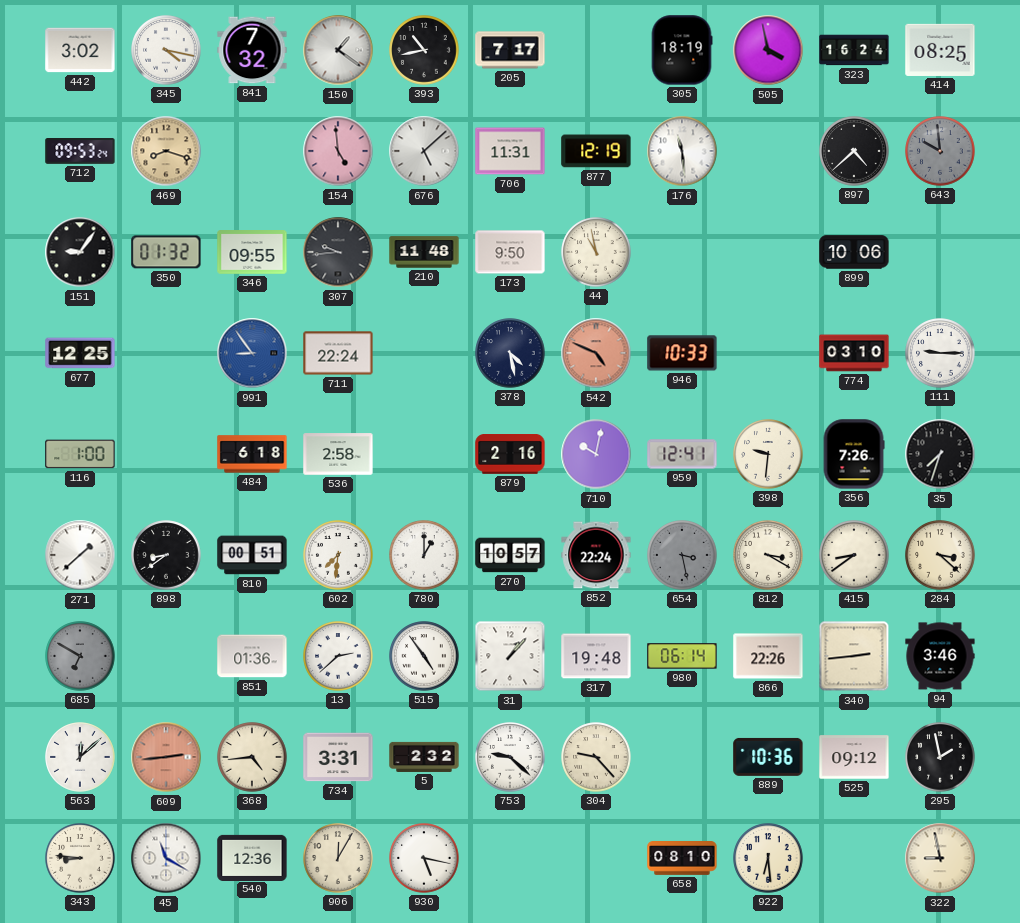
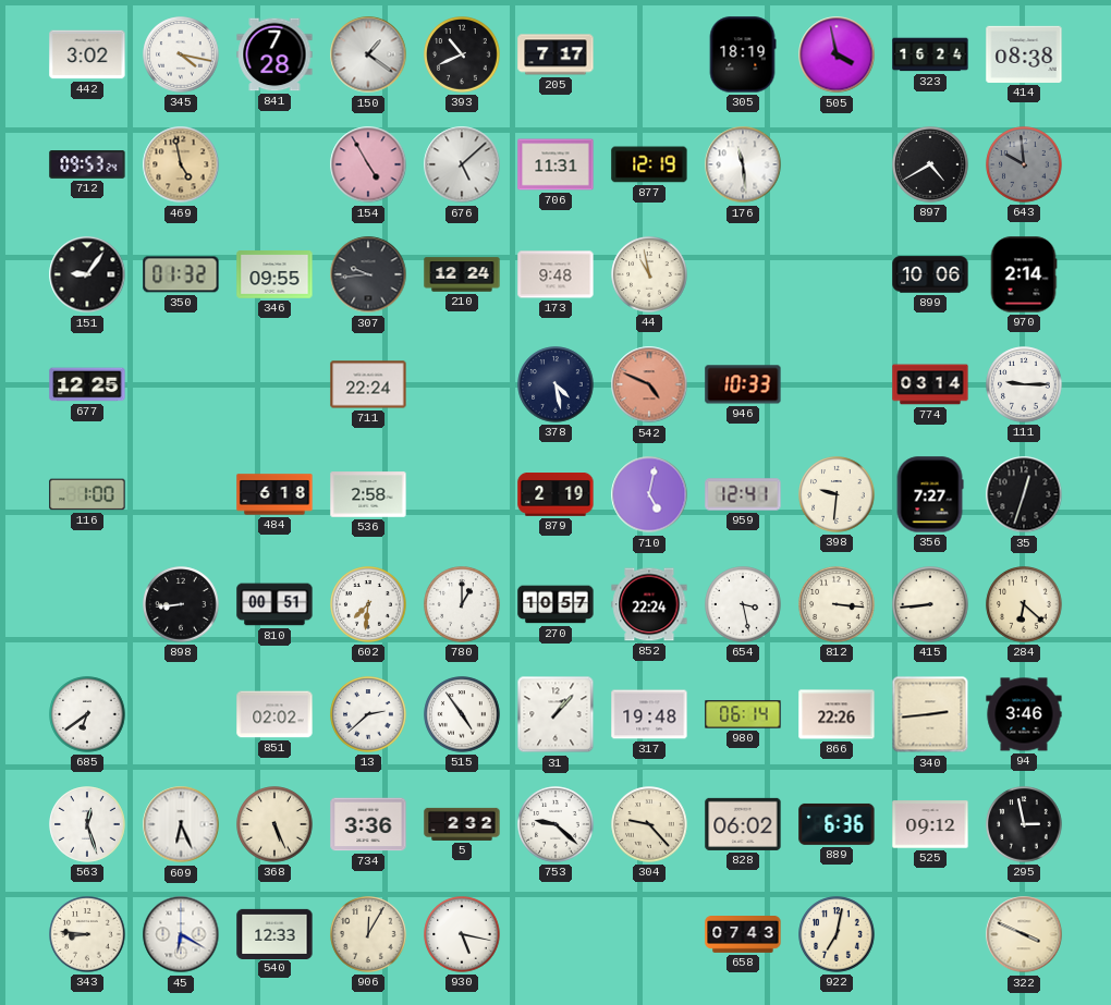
841: 7:32 -> 7:28 (274, 54)
393: 10:43 -> 10:41 (462, 54)
414: 08:25 -> 08:38 (1024, 54)
469: 8:18 -> 4:58 (181, 164)
154: 4:59 -> 4:55 (368, 164)
897: 4:38 -> 4:40 (930, 164)
210: 11:48 -> 12:24 (462, 274)
173: 9:50 -> 9:48 (555, 274)
970: none -> 2:14 (1024, 274)
991: 8:54 -> none (252, 353)
774: 03:10 -> 03:14 (930, 384)
879: 2:16 -> 2:19 (555, 495)
710: 10:02 -> 5:02 (649, 494)
356: 7:26 -> 7:27 (930, 494)
35: 7:33 -> 12:33 (1024, 494)
271: 1:38 -> none (80, 555)
898: 8:39 -> 8:44 (181, 604)
654 dial: grey -> white (743, 604)
812: 3:20 -> 3:16 (837, 604)
415: 8:39 -> 8:44 (930, 604)
284: 3:22 -> 6:22 (1024, 604)
685: 6:50 -> 6:39 (87, 714)
685 dial: grey -> white (87, 714)
851: 01:36 -> 02:02 (274, 714)
563: 12:08 -> 12:27 (87, 824)
609: 2:44 -> 6:26 (181, 824)
609 dial: salmon -> white (181, 824)
368: 4:44 -> 5:26 (274, 824)
734: 3:31 -> 3:36 (368, 824)
828: none -> 06:02 (743, 824)
889: 10:36 -> 6:36 (837, 824)
295: 1:58 -> 2:58 (1024, 824)
45: 11:20 -> 6:20 (181, 934)
540: 12:36 -> 12:33 (274, 933)
658: 08:10 -> 07:43 (743, 935)
922: 6:29 -> 7:02 (837, 934)
322: 8:58 -> 3:49 (1024, 934)
